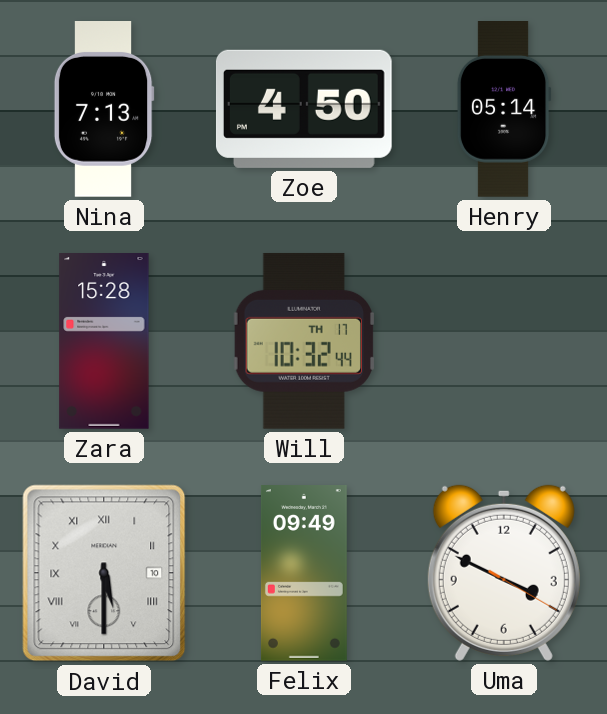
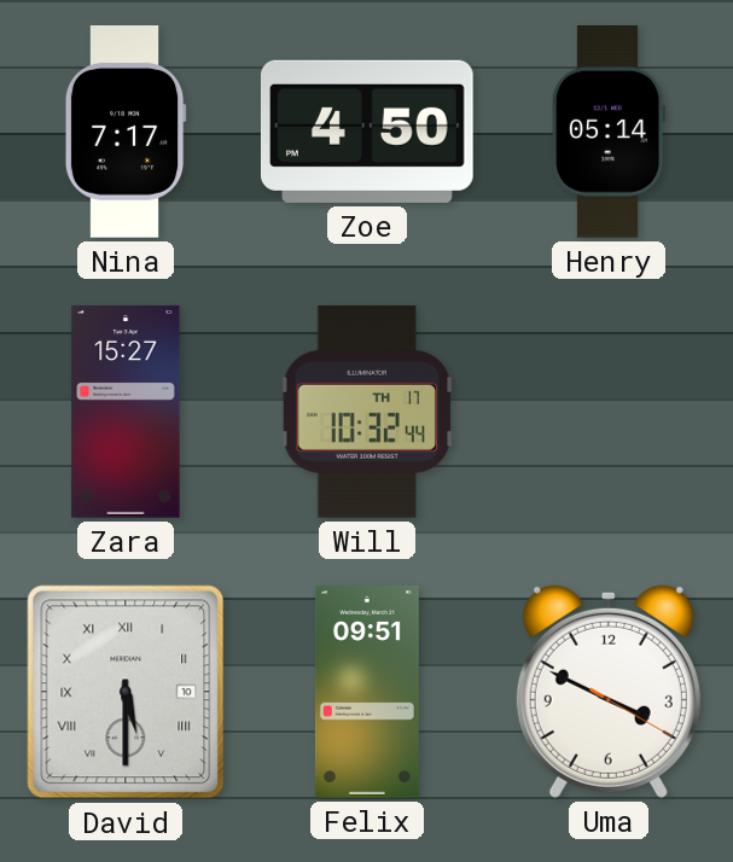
Nina: 7:13 -> 7:17 (126, 133)
Zara: 15:28 -> 15:27 (126, 413)
Felix: 09:49 -> 09:51 (367, 693)
